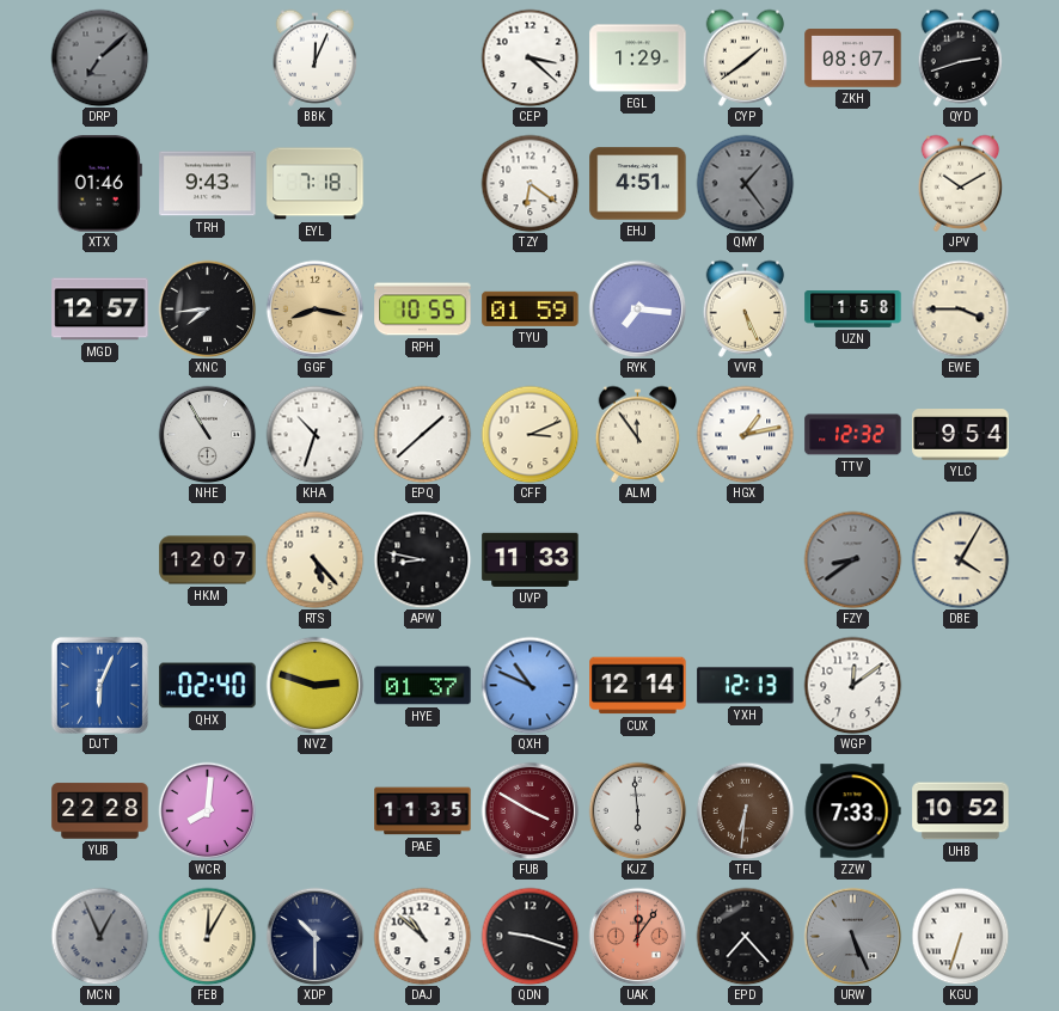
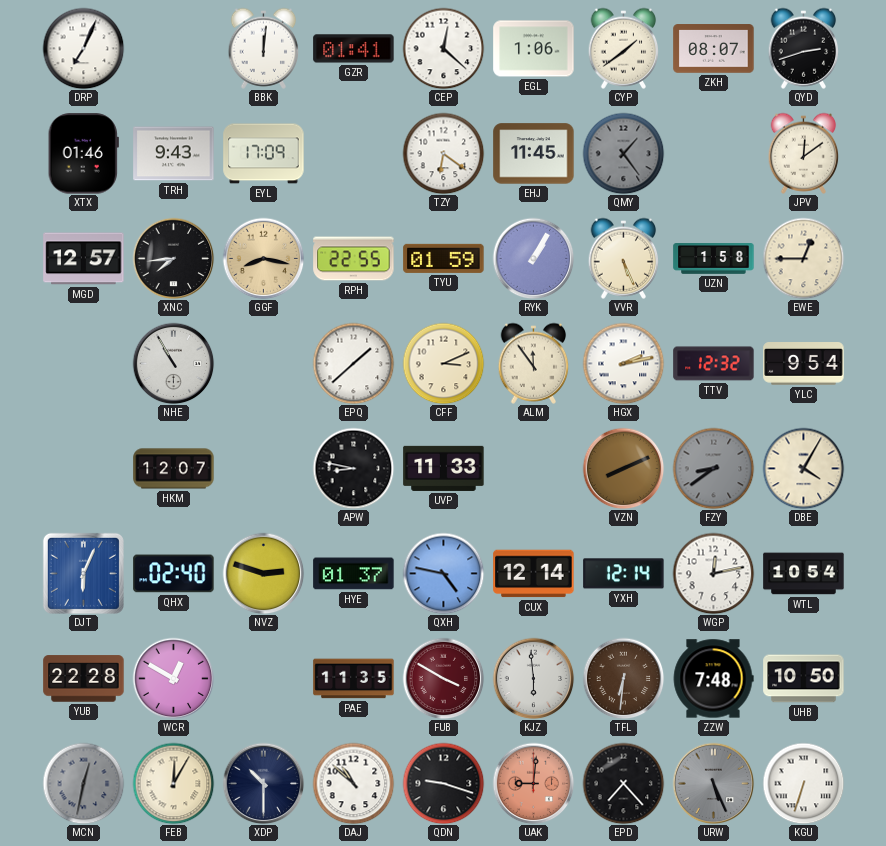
DRP: 7:08 -> 7:04 (83, 48)
DRP dial: grey -> white (83, 48)
BBK: 12:04 -> 12:01 (264, 48)
GZR: none -> 01:41 (354, 49)
CEP: 3:22 -> 12:22 (443, 48)
EGL: 1:29 -> 1:06 (534, 49)
EYL: 7:18 -> 17:09 (264, 154)
EHJ: 4:51 -> 11:45 (534, 154)
JPV: 10:10 -> 12:09 (804, 153)
RPH: 10:55 -> 22:55 (354, 259)
RYK: 7:16 -> 1:05 (533, 258)
EWE: 3:45 -> 12:45 (803, 258)
KHA: 10:33 -> none (314, 434)
HGX: 1:13 -> 2:13 (623, 363)
RTS: 5:23 -> none (314, 559)
VZN: none -> 8:11 (623, 468)
QXH: 10:49 -> 4:47 (443, 573)
YXH: 12:13 -> 12:14 (624, 574)
WGP: 12:09 -> 12:13 (713, 573)
WTL: none -> 10:54 (804, 574)
WCR: 8:01 -> 12:50 (173, 678)
ZZW: 7:33 -> 7:48 (713, 679)
UHB: 10:52 -> 10:50 (804, 679)
MCN: 12:56 -> 12:32 (83, 783)
UAK: 12:06 -> 9:01 (533, 783)
